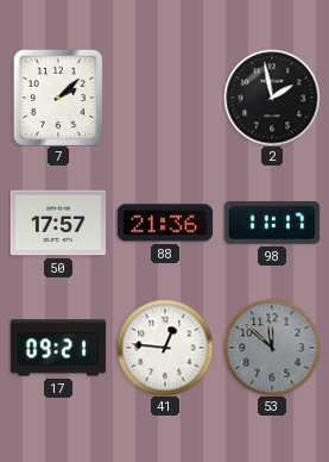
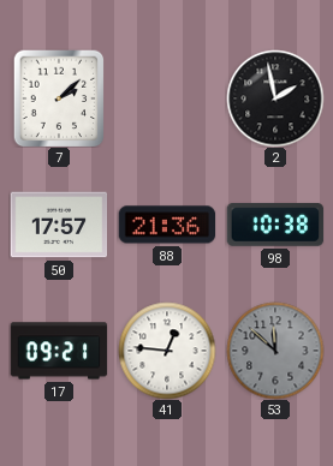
98: 11:17 -> 10:38 (275, 226)
